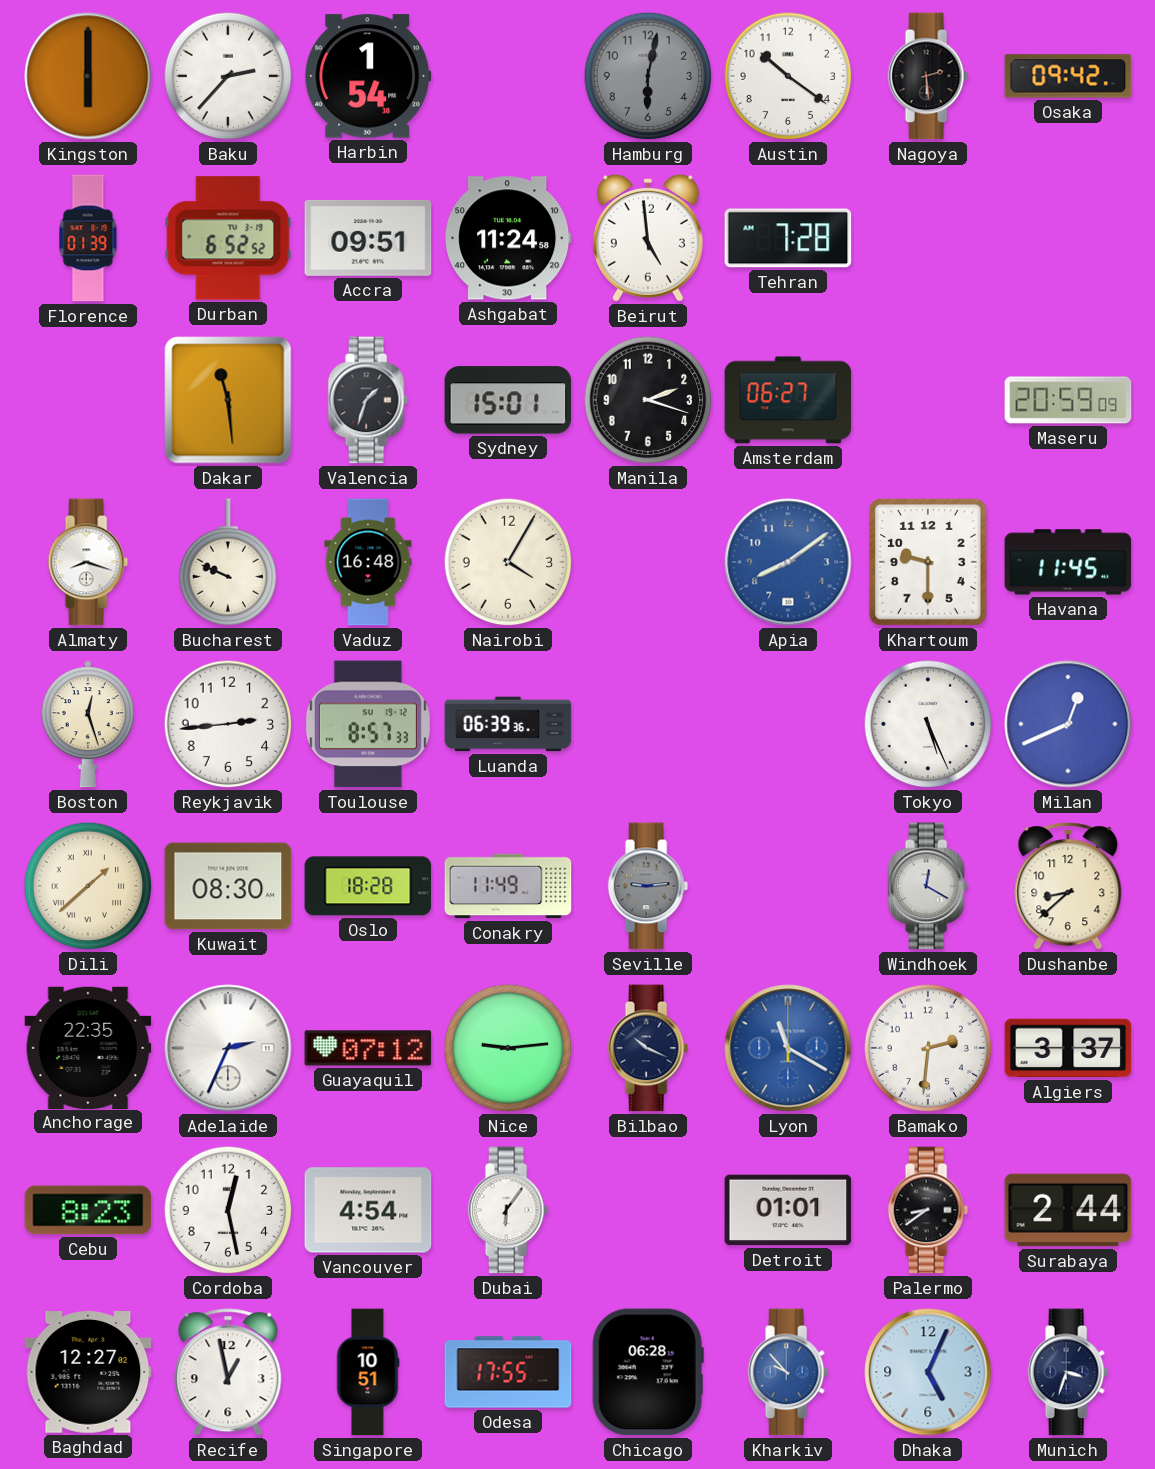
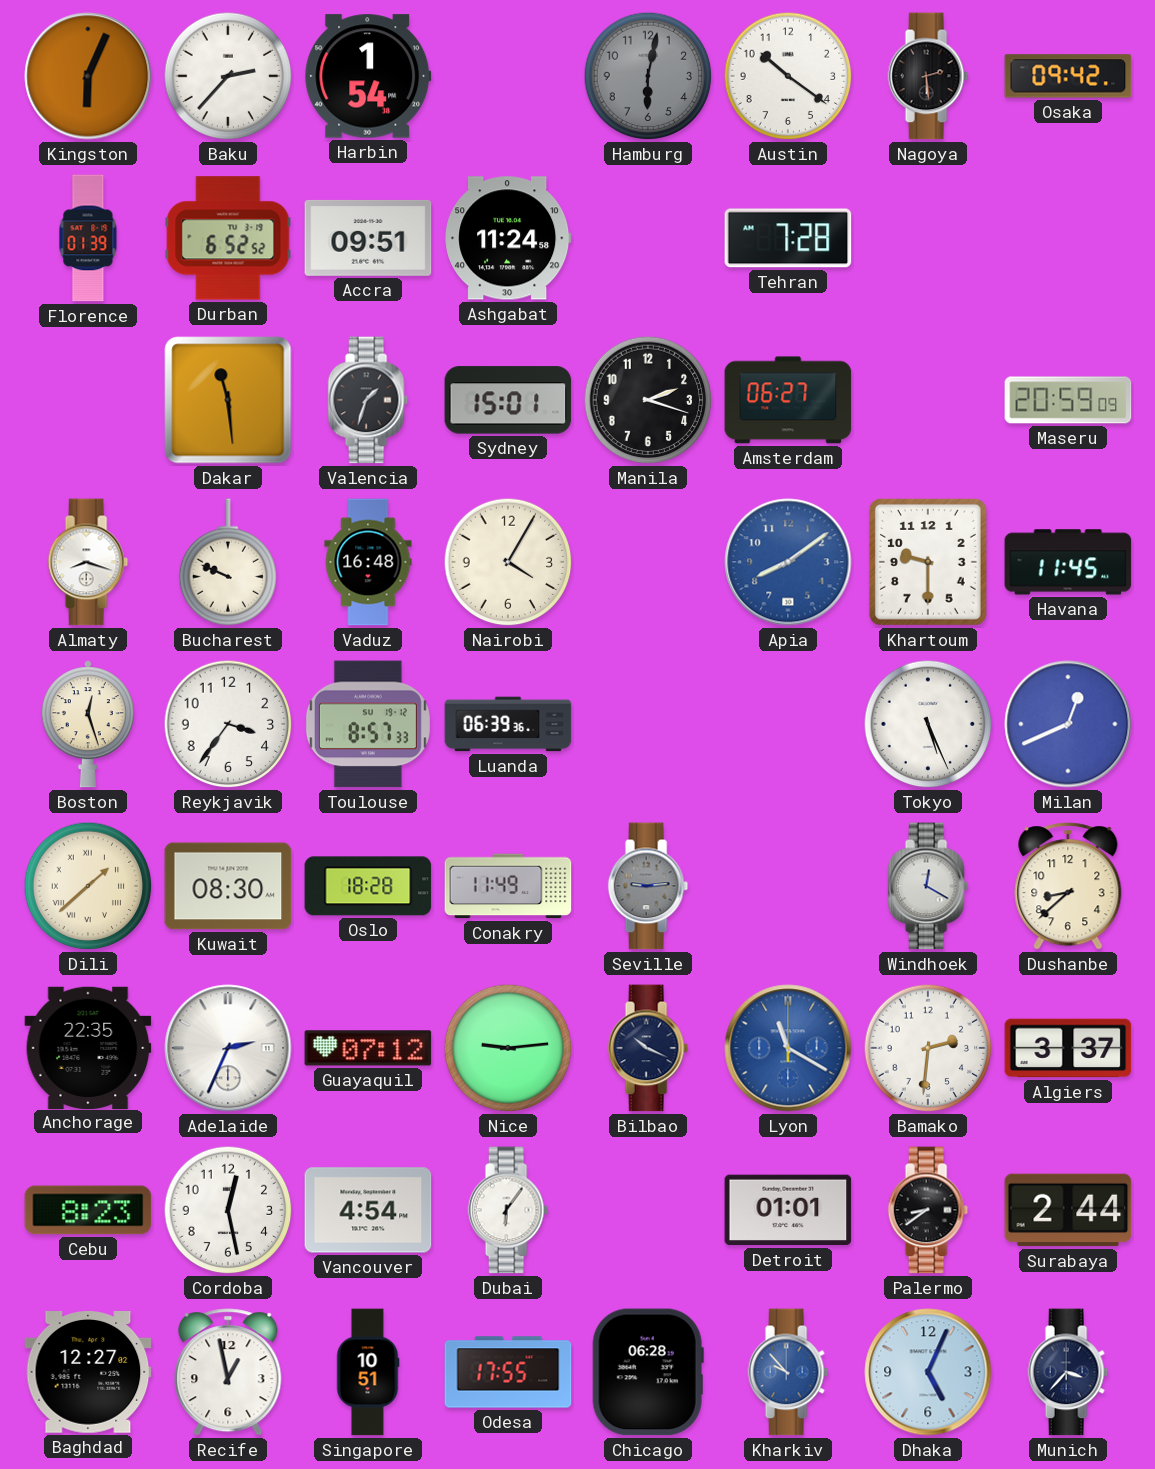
Kingston: 6:00 -> 6:04 (88, 76)
Beirut: 4:59 -> none (648, 238)
Reykjavik: 2:44 -> 3:36 (228, 724)
Munich: 3:33 -> 3:37 (1068, 1372)
